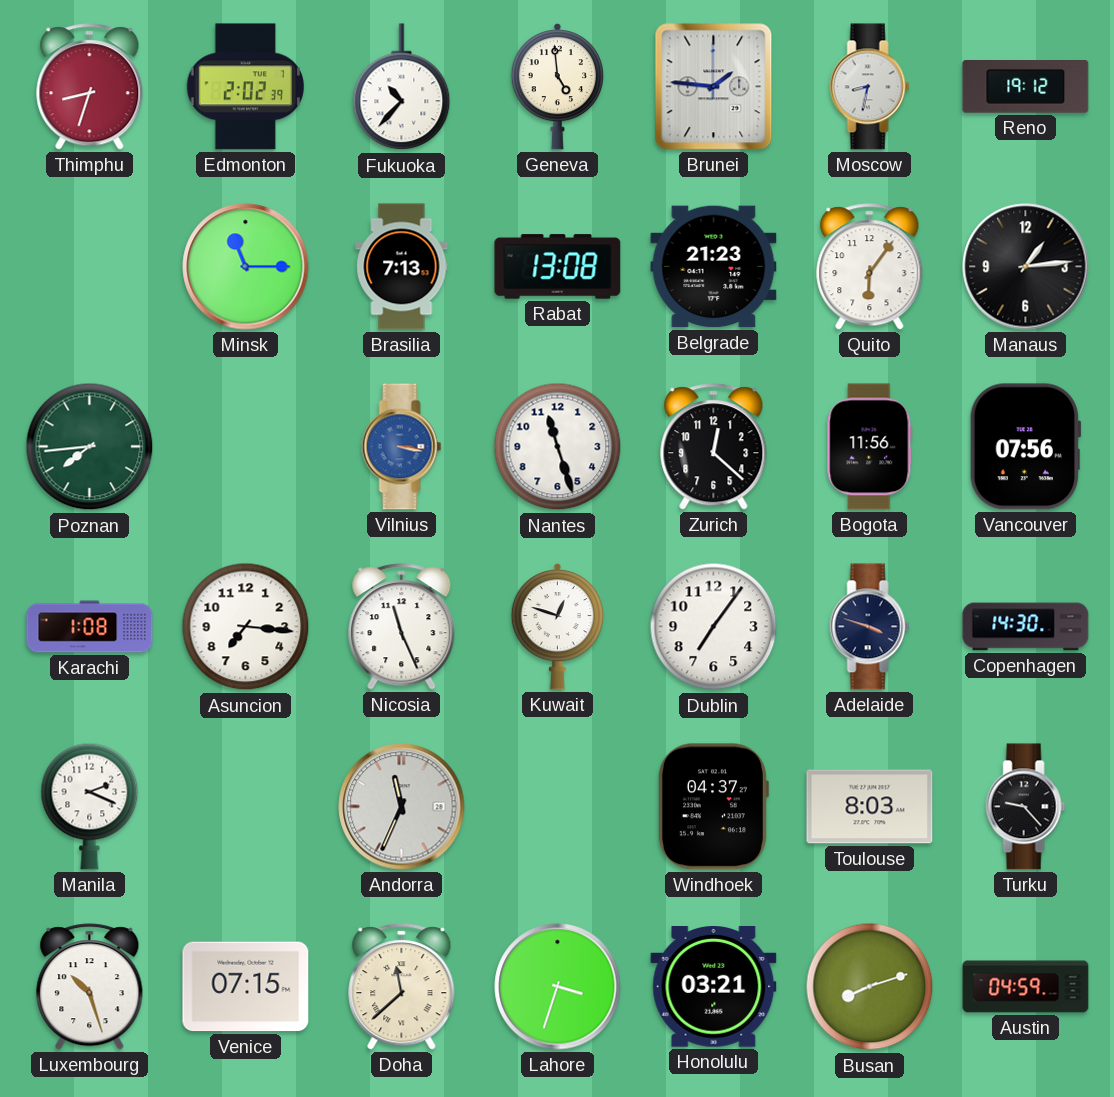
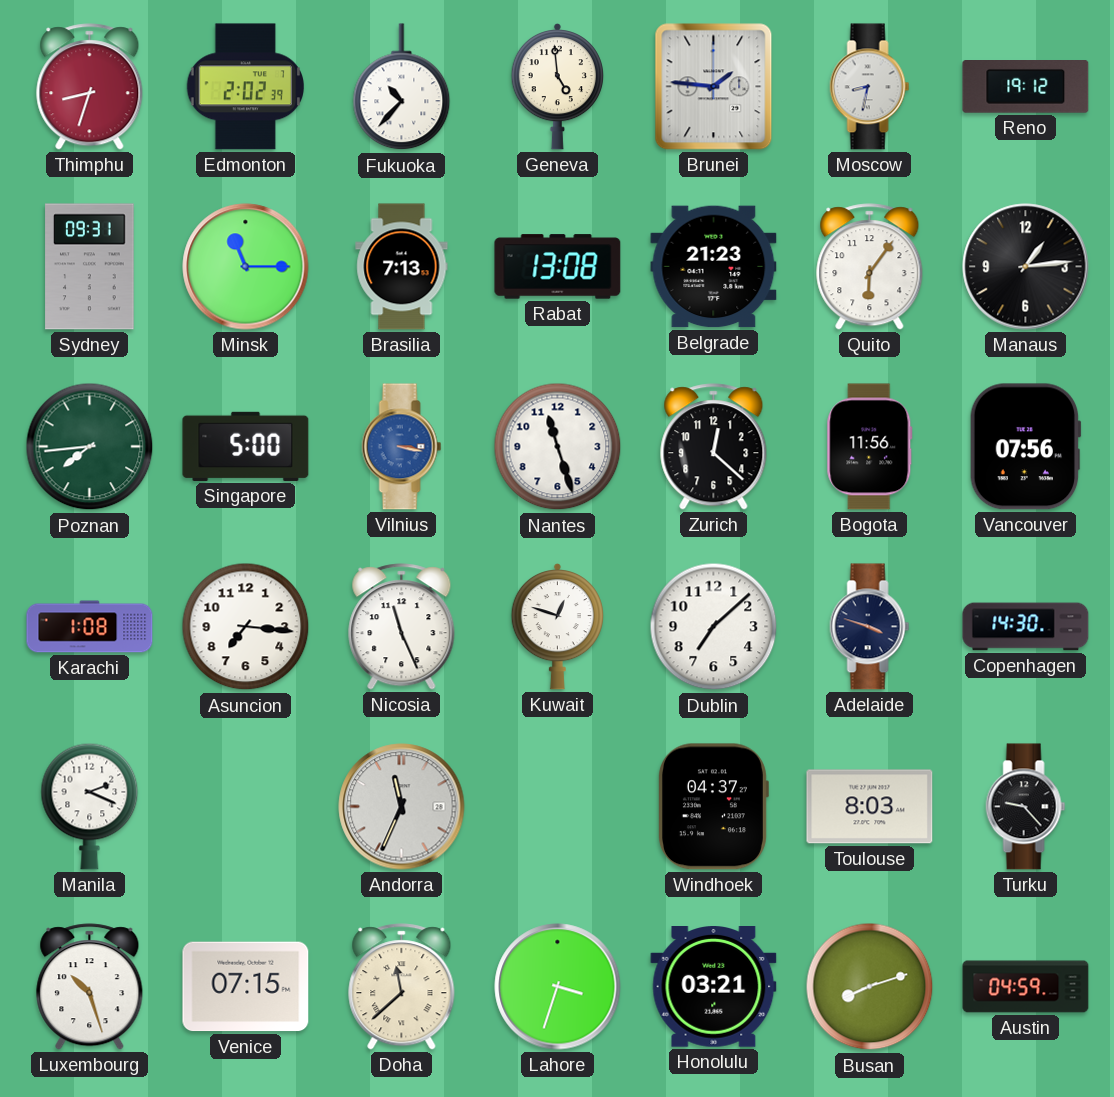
Sydney: none -> 09:31 (90, 267)
Singapore: none -> 5:00 (246, 446)
Dublin: 7:06 -> 7:08 (714, 627)
